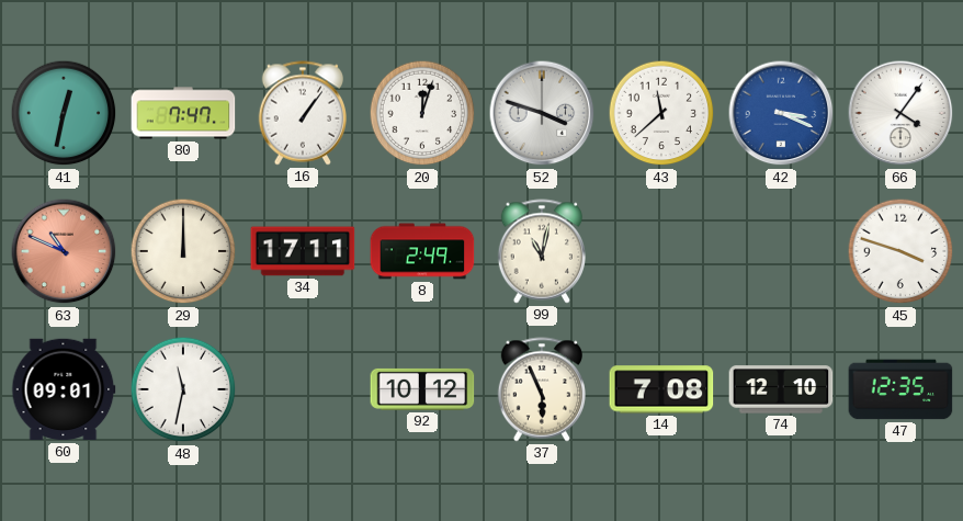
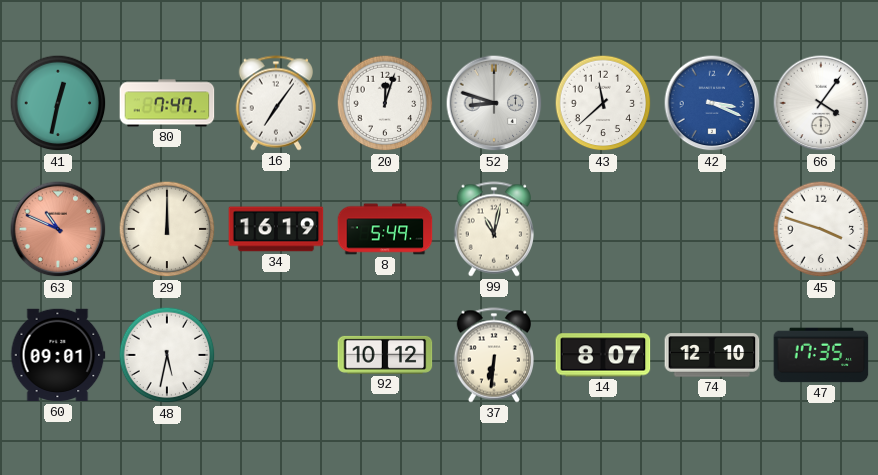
16: 1:06 -> 7:06 (275, 103)
52: 3:48 -> 8:48 (494, 103)
34: 17:11 -> 16:19 (276, 229)
8: 2:49 -> 5:49 (385, 229)
48: 11:32 -> 5:32 (167, 355)
37: 5:56 -> 6:31 (493, 355)
14: 7:08 -> 8:07 (603, 355)
47: 12:35 -> 17:35 (821, 355)
